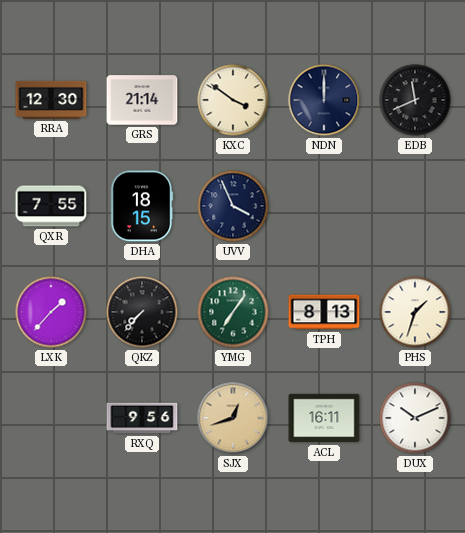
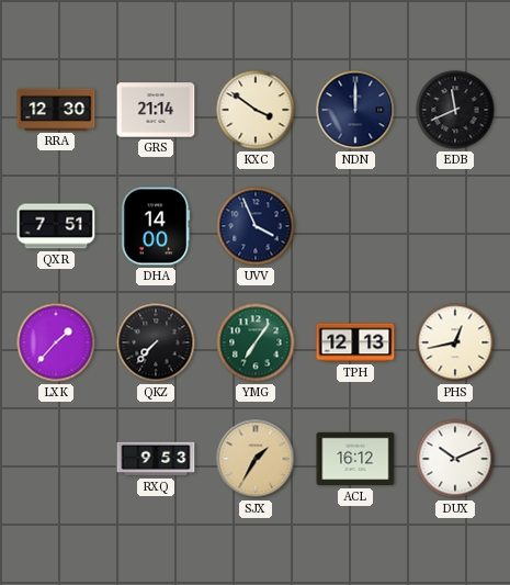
QXR: 7:55 -> 7:51 (56, 226)
DHA: 18:15 -> 14:00 (156, 226)
TPH: 8:13 -> 12:13 (355, 342)
PHS: 1:33 -> 12:43 (455, 342)
RXQ: 9:56 -> 9:53 (156, 459)
SJX: 12:42 -> 1:35 (256, 459)
ACL: 16:11 -> 16:12 (355, 459)
